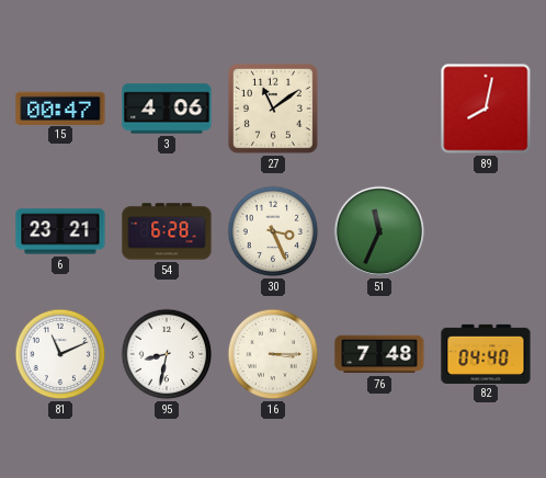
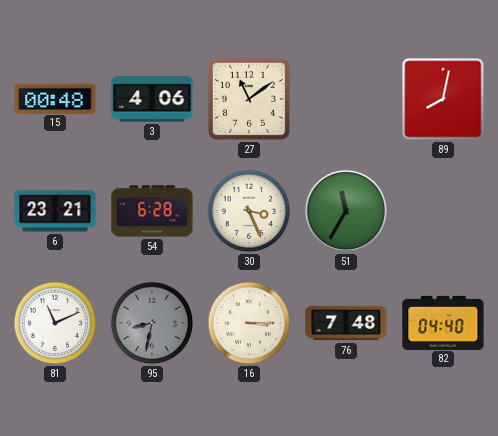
15: 00:47 -> 00:48 (55, 98)
51: 11:34 -> 11:35 (346, 211)
95 dial: white -> grey (152, 323)
